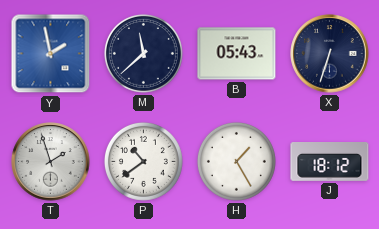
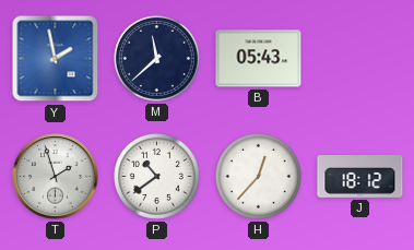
X: 6:33 -> none (330, 54)
H: 1:25 -> 12:37 (258, 176)
